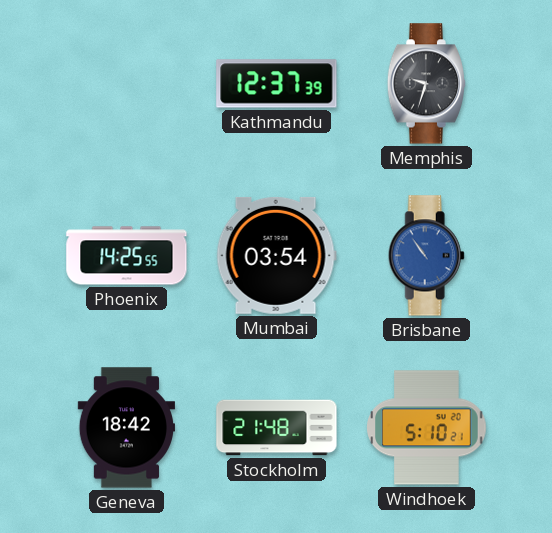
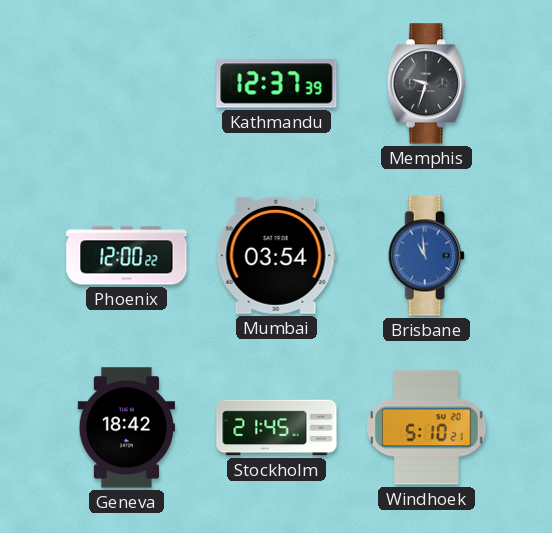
Phoenix: 14:25 -> 12:00 (127, 256)
Brisbane: 10:54 -> 10:59 (426, 256)
Stockholm: 21:48 -> 21:45 (277, 428)
